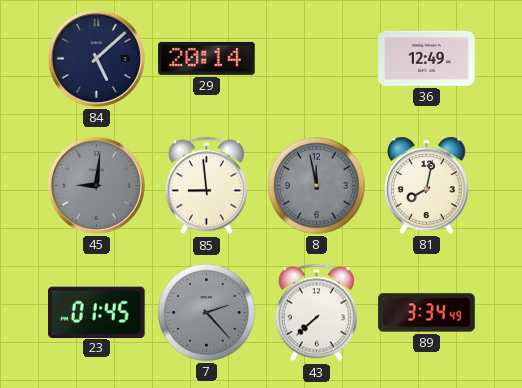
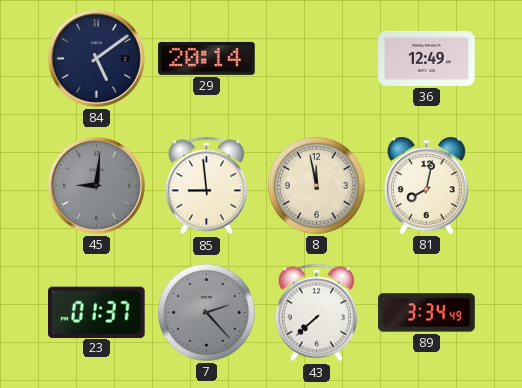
84: 5:08 -> 5:09 (96, 58)
8 dial: grey -> cream (317, 186)
23: 01:45 -> 01:37 (97, 312)
